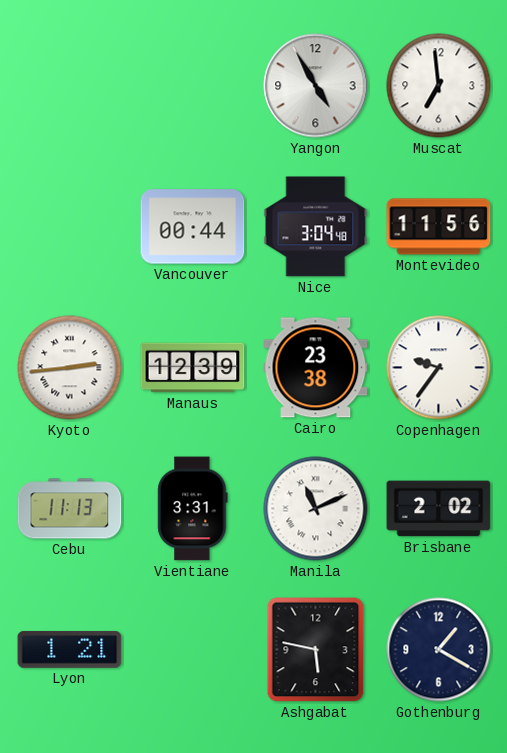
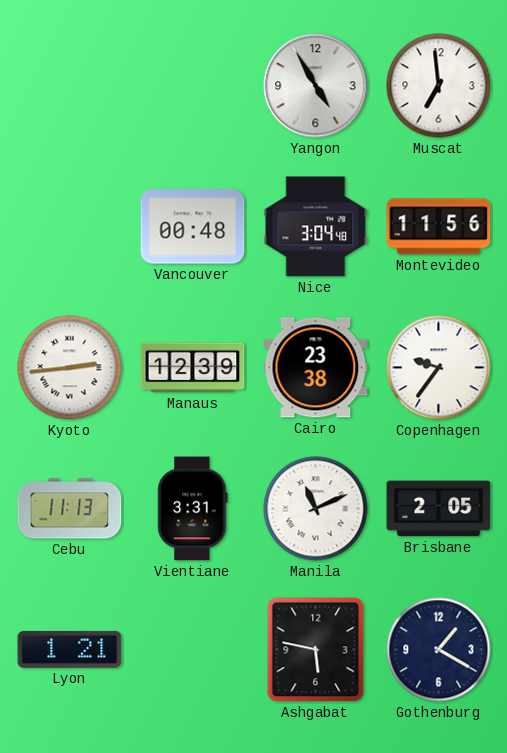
Vancouver: 00:44 -> 00:48 (193, 227)
Brisbane: 2:02 -> 2:05 (439, 509)
